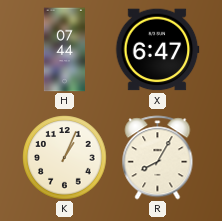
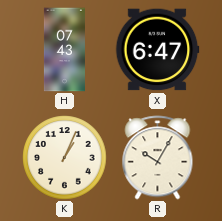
H: 07:44 -> 07:43 (64, 50)
R: 8:05 -> 10:05 (158, 158)
